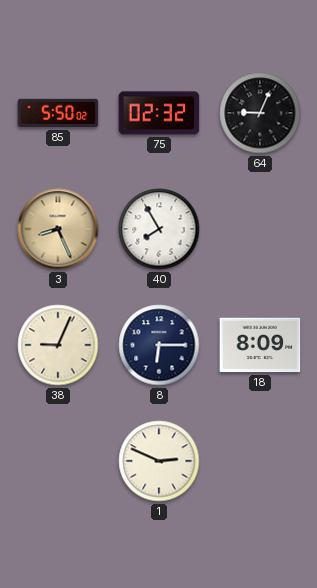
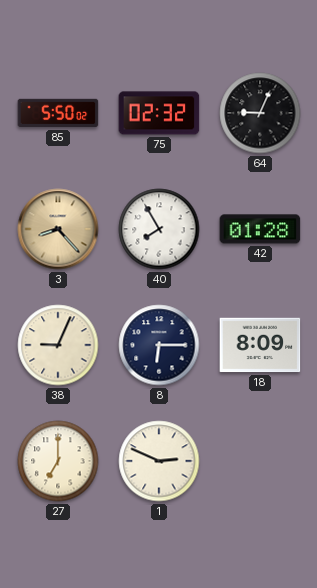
3: 8:26 -> 8:23 (58, 229)
42: none -> 01:28 (260, 229)
27: none -> 7:00 (58, 461)
